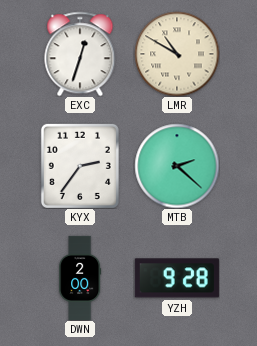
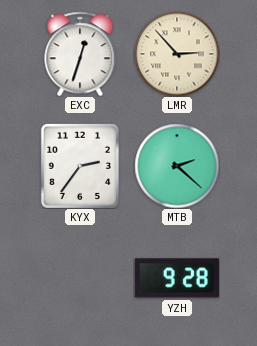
LMR: 10:50 -> 2:53 (177, 54)
DWN: 2:00 -> none (80, 277)
